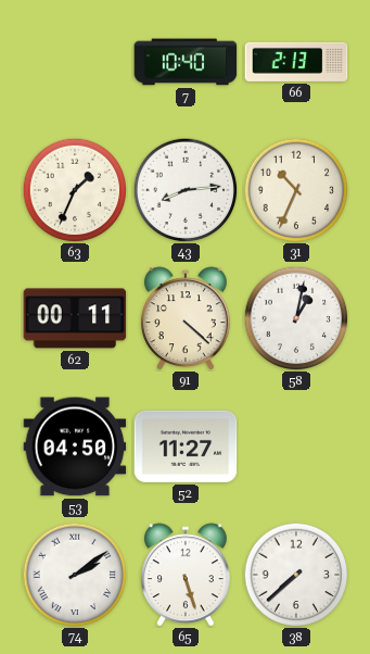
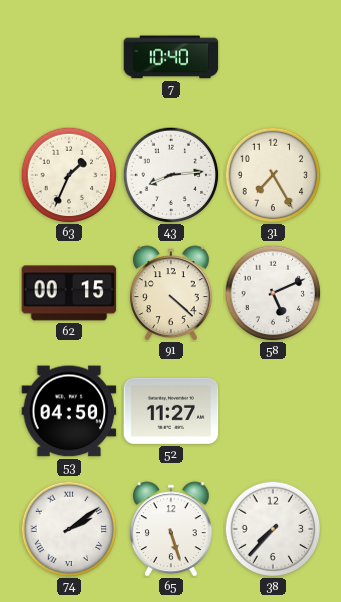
66: 2:13 -> none (296, 62)
31: 10:34 -> 7:25 (273, 175)
62: 00:11 -> 00:15 (69, 293)
58: 1:02 -> 5:11 (273, 293)
38: 7:38 -> 7:37 (273, 529)
